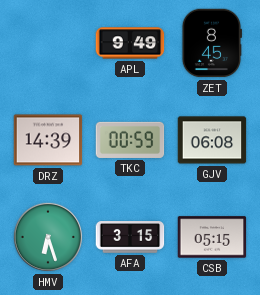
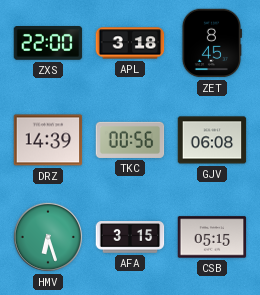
ZXS: none -> 22:00 (48, 43)
APL: 9:49 -> 3:18 (130, 43)
TKC: 00:59 -> 00:56 (130, 140)
